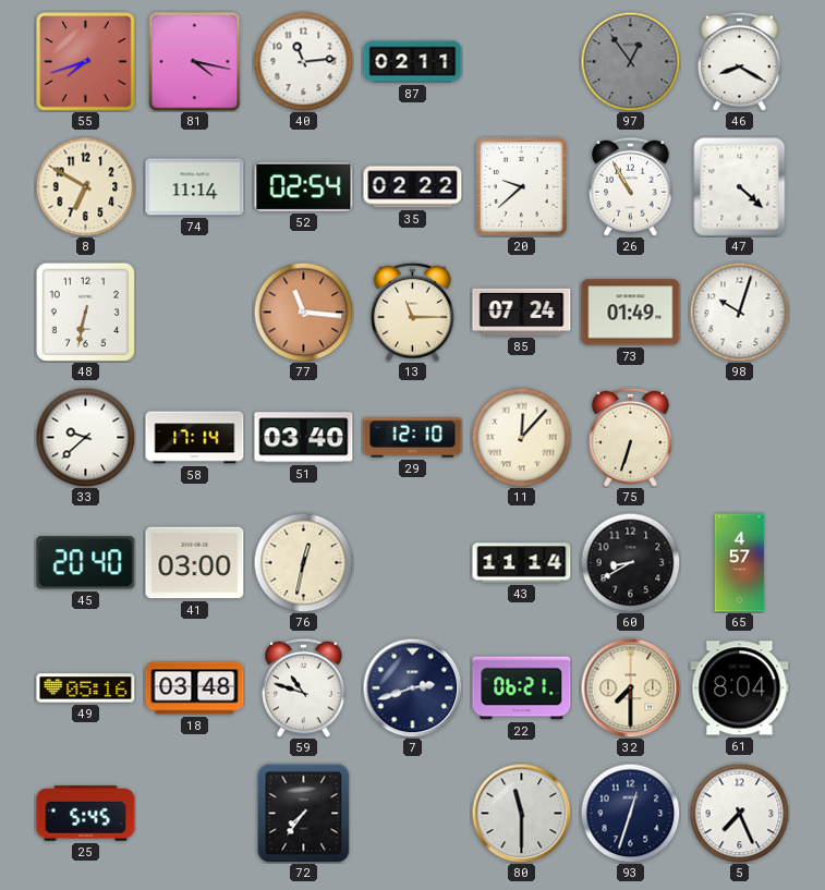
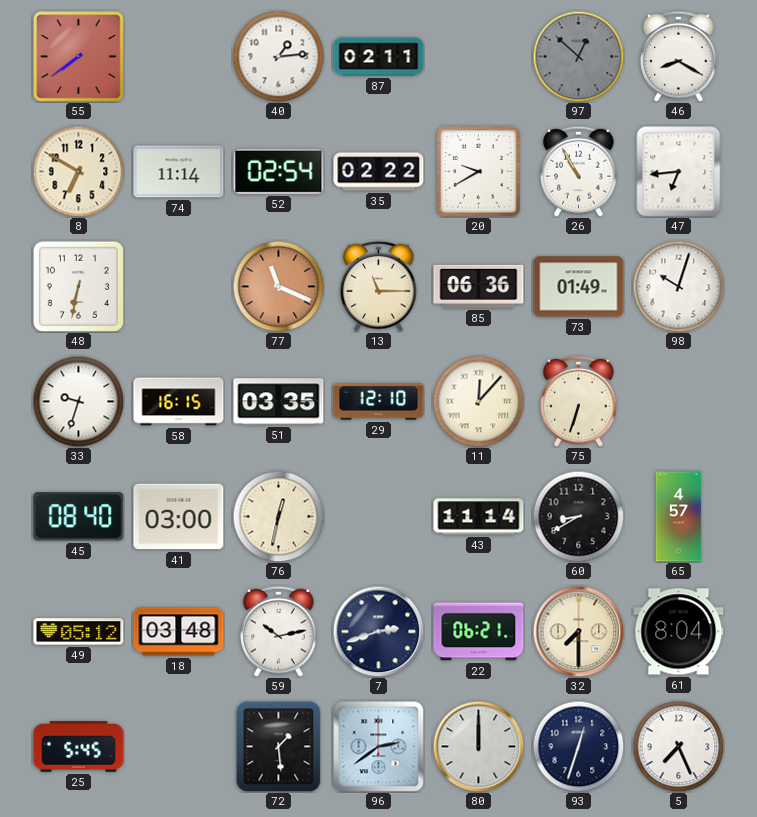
55: 7:42 -> 7:39 (79, 57)
81: 4:17 -> none (195, 62)
40: 11:14 -> 1:14 (278, 56)
97: 12:54 -> 12:52 (578, 56)
20: 9:38 -> 9:40 (479, 172)
47: 4:22 -> 6:44 (679, 172)
77: 11:16 -> 11:19 (278, 286)
85: 07:24 -> 06:36 (479, 286)
33: 9:38 -> 9:33 (78, 401)
58: 17:14 -> 16:15 (179, 402)
51: 03:40 -> 03:35 (279, 402)
45: 20:40 -> 08:40 (79, 517)
49: 05:16 -> 05:12 (79, 632)
59: 10:48 -> 10:13 (279, 631)
72: 7:36 -> 1:29 (279, 746)
96: none -> 2:39 (378, 746)
80: 11:30 -> 12:00 (478, 746)
